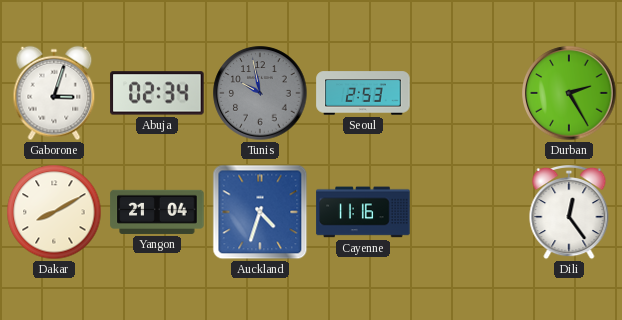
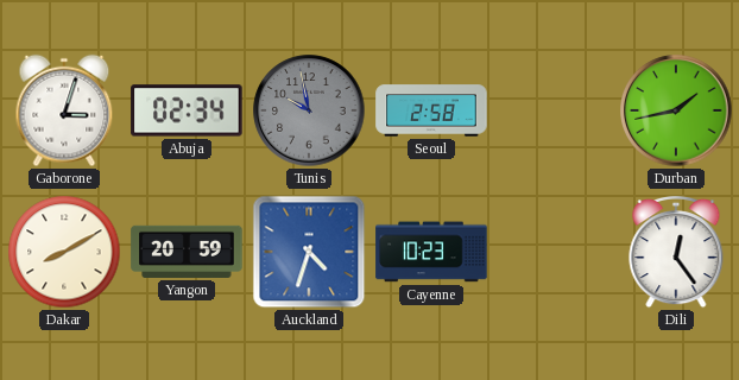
Seoul: 2:53 -> 2:58 (431, 110)
Durban: 2:25 -> 1:43 (676, 110)
Yangon: 21:04 -> 20:59 (187, 252)
Cayenne: 11:16 -> 10:23 (431, 252)
